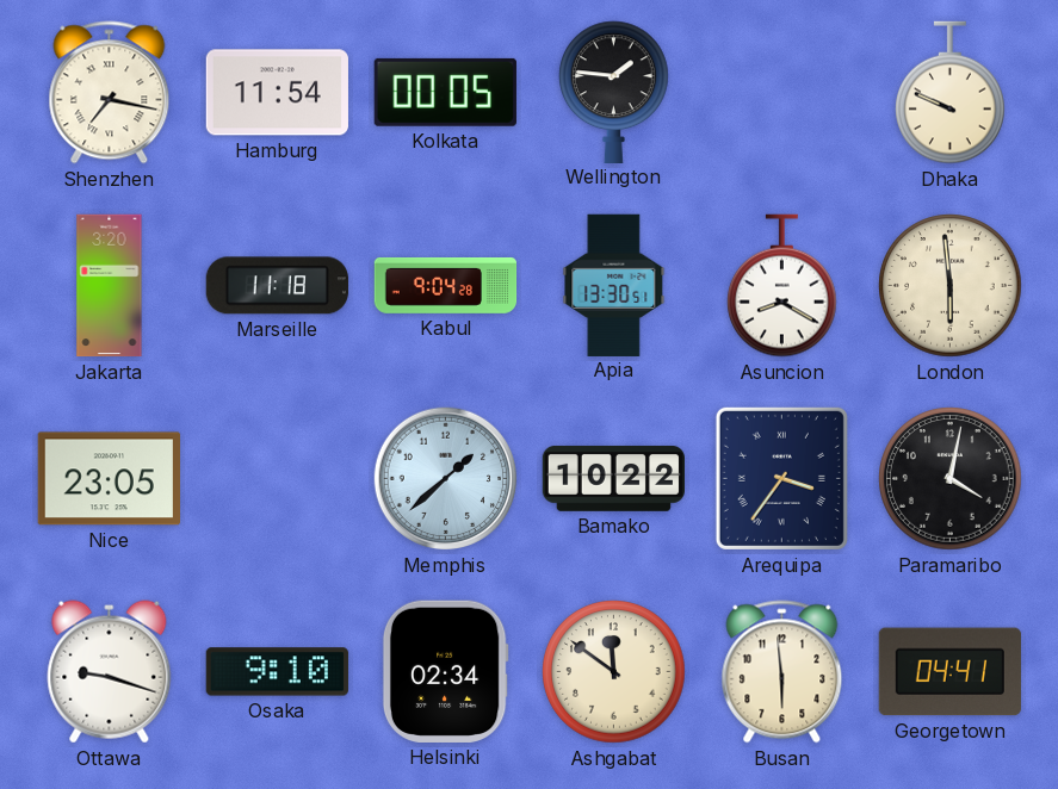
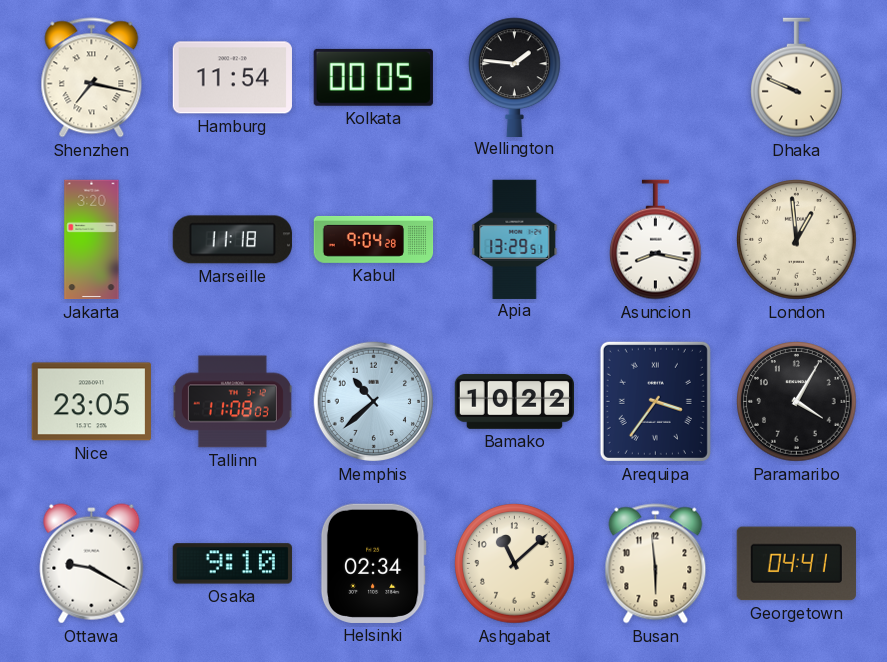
Apia: 13:30 -> 13:29 (515, 239)
Asuncion: 8:20 -> 8:17 (656, 240)
London: 5:59 -> 12:59 (797, 240)
Tallinn: none -> 11:08 (232, 402)
Memphis: 1:38 -> 10:38 (374, 402)
Paramaribo: 4:02 -> 4:05 (797, 402)
Ottawa: 9:18 -> 9:20 (92, 564)
Ashgabat: 11:51 -> 11:08 (515, 564)
